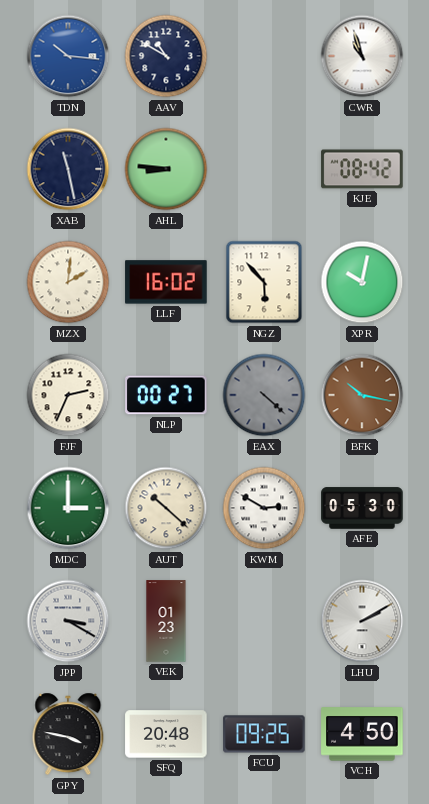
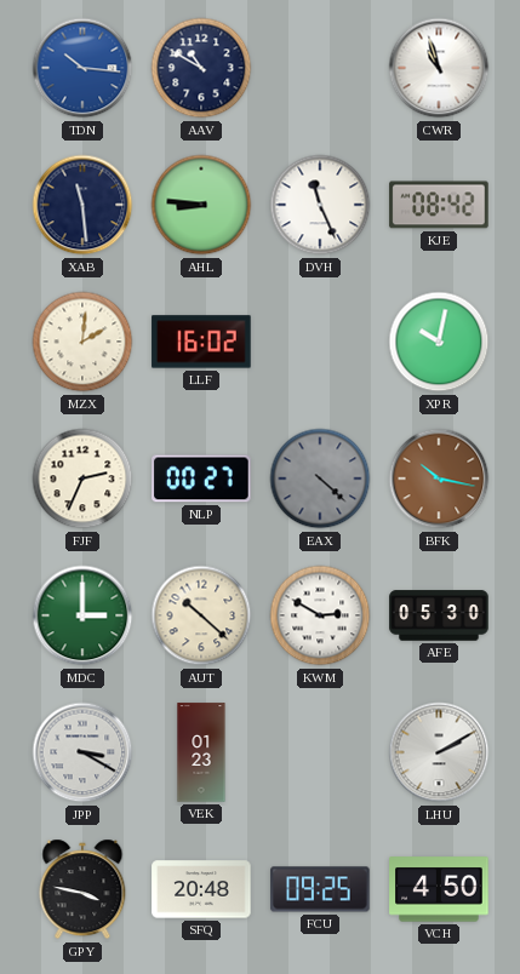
XAB: 11:28 -> 11:29 (82, 205)
DVH: none -> 11:26 (320, 205)
NGZ: 5:53 -> none (264, 282)
